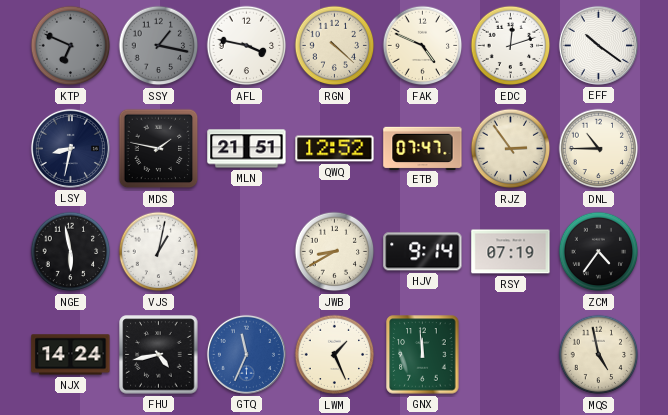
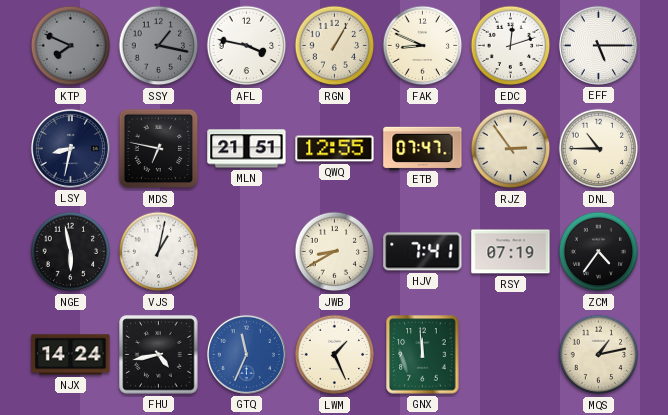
KTP: 6:49 -> 7:49 (71, 46)
RGN: 4:22 -> 1:05 (335, 46)
FAK: 4:49 -> 8:49 (423, 46)
EFF: 10:21 -> 5:15 (598, 45)
MDS: 1:47 -> 6:47 (159, 149)
QWQ: 12:52 -> 12:55 (335, 149)
HJV: 9:14 -> 7:41 (423, 252)
MQS: 4:58 -> 1:13 (599, 355)
